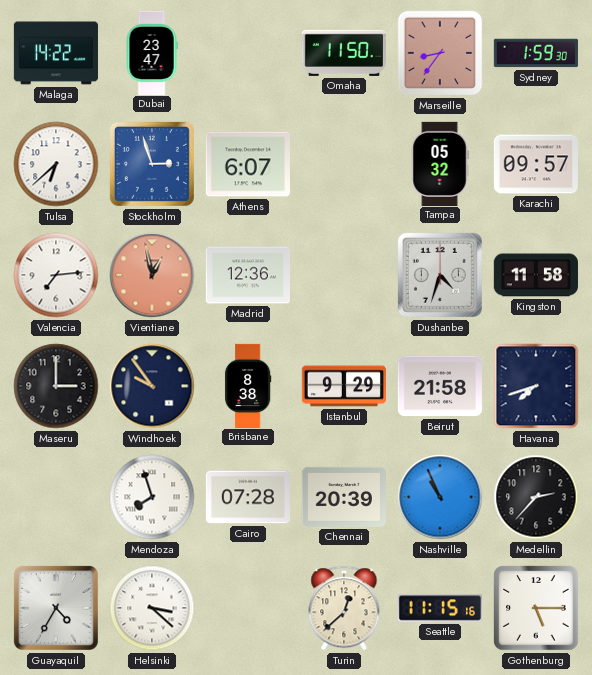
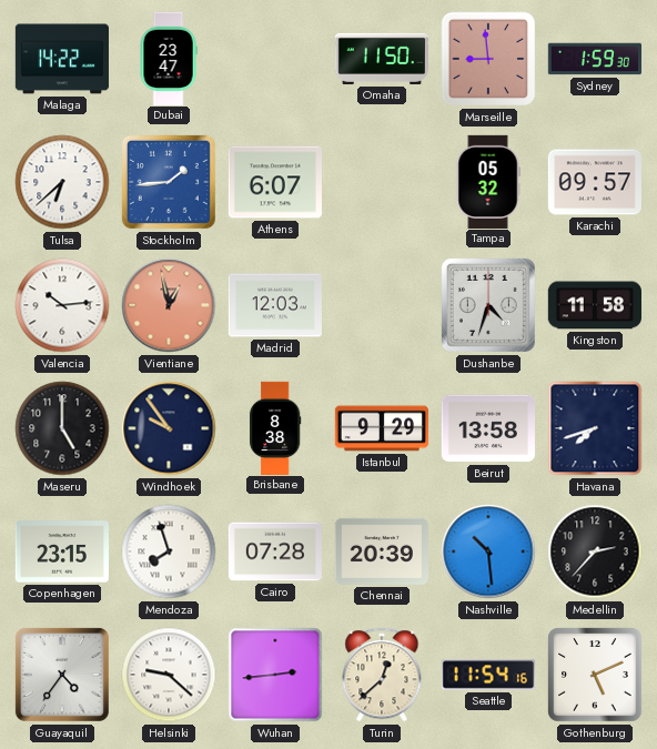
Marseille: 8:36 -> 8:59 (488, 59)
Stockholm: 2:57 -> 1:44 (169, 182)
Valencia: 7:14 -> 10:14 (62, 305)
Madrid: 12:36 -> 12:03 (275, 305)
Maseru: 3:00 -> 5:00 (62, 428)
Beirut: 21:58 -> 13:58 (488, 428)
Copenhagen: none -> 23:15 (62, 551)
Nashville: 10:56 -> 10:29 (488, 551)
Guayaquil: 4:35 -> 4:36 (62, 675)
Helsinki: 3:22 -> 9:22 (169, 675)
Wuhan: none -> 2:44 (275, 675)
Seattle: 11:15 -> 11:54 (488, 675)
Gothenburg: 5:15 -> 5:11 (595, 675)
